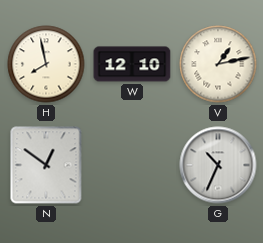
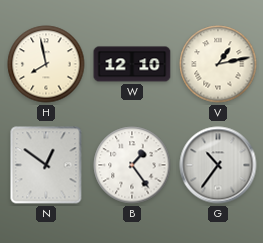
B: none -> 1:24 (132, 165)
G: 10:34 -> 10:36 (218, 165)
